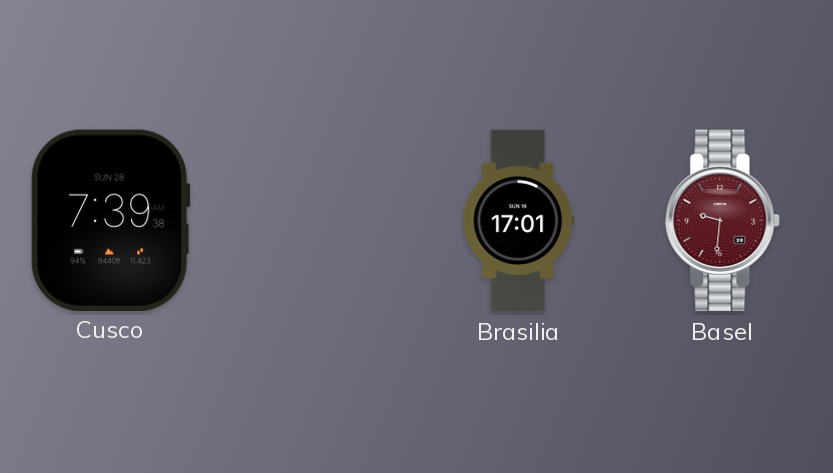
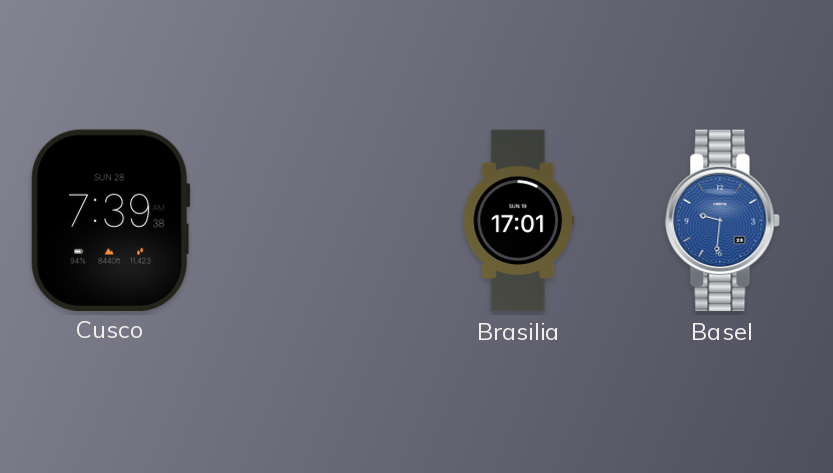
Basel dial: burgundy -> blue (723, 221)
